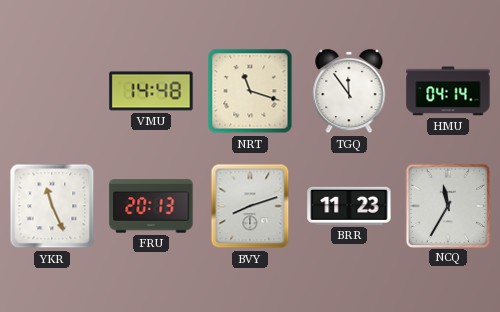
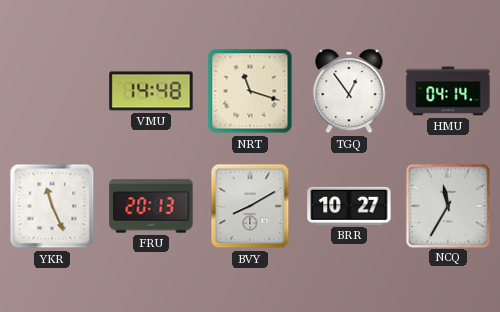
TGQ: 11:54 -> 12:54 (349, 91)
BVY: 8:12 -> 8:10 (250, 206)
BRR: 11:23 -> 10:27 (349, 206)
